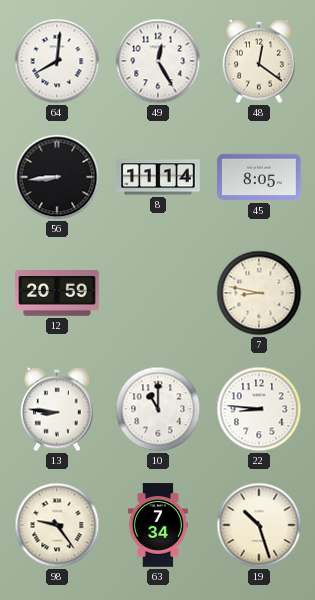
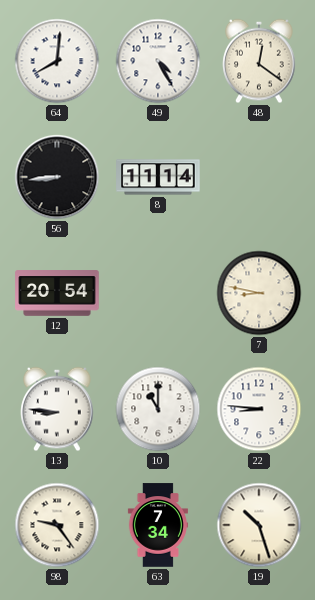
49: 12:25 -> 4:25 (158, 61)
45: 8:05 -> none (259, 177)
12: 20:59 -> 20:54 (57, 293)
